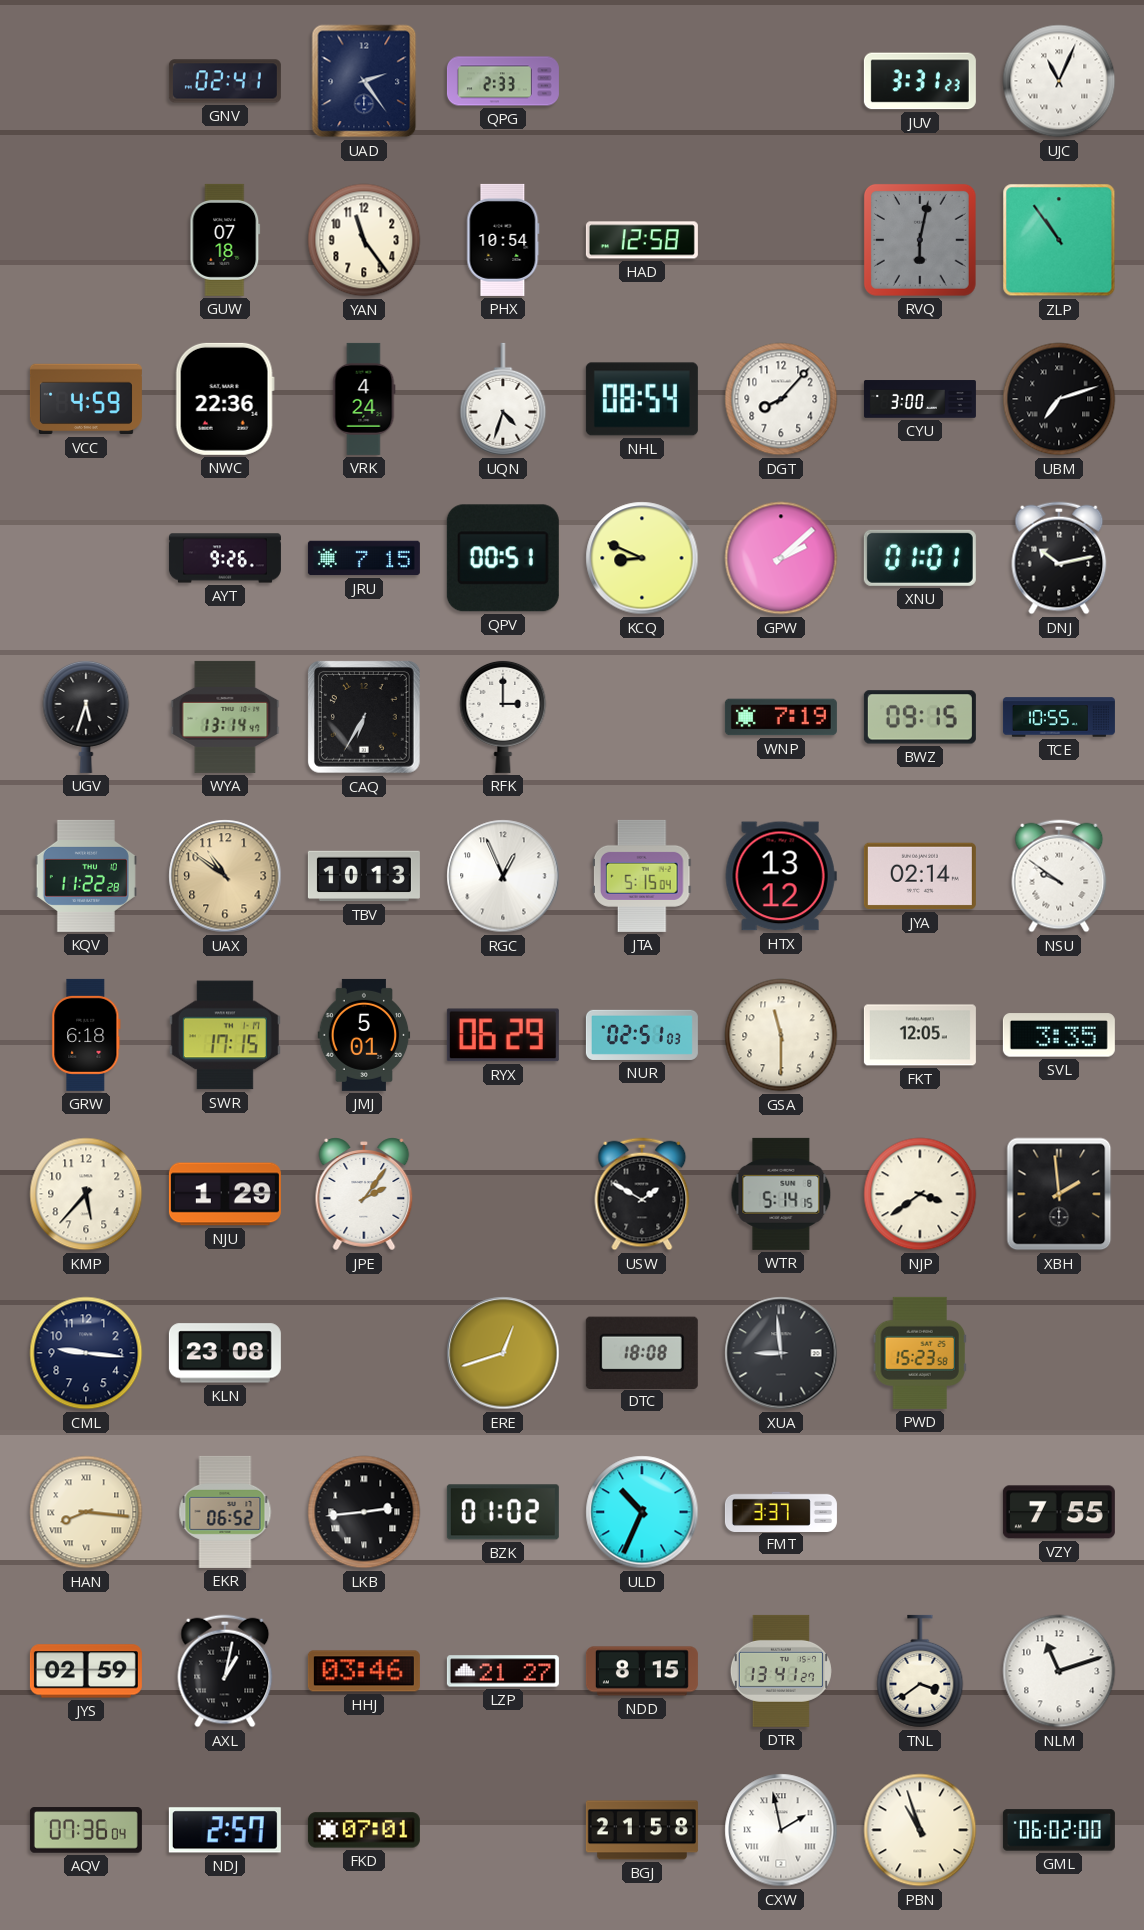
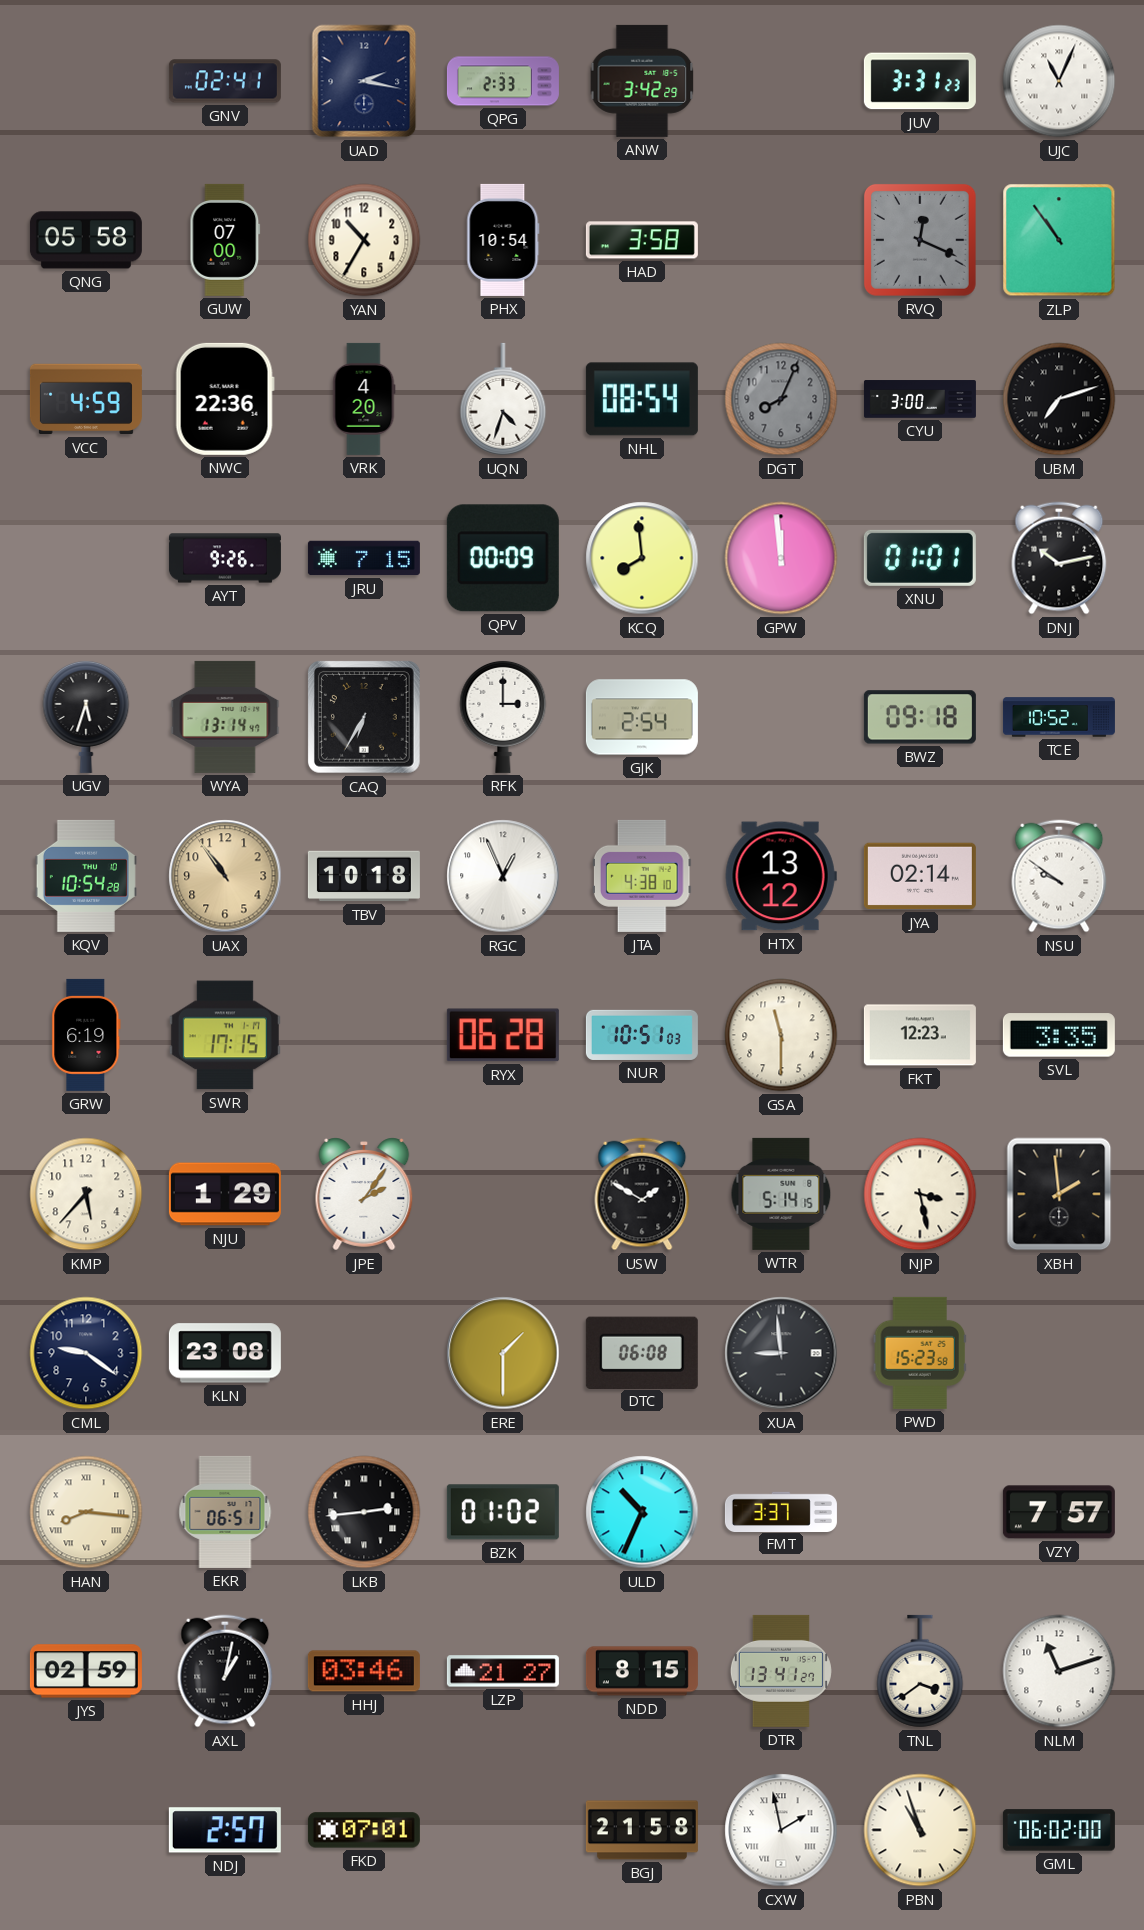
UAD: 2:24 -> 2:17 (364, 81)
ANW: none -> 3:42 (642, 81)
QNG: none -> 05:58 (86, 240)
GUW: 07:18 -> 07:00 (225, 240)
YAN: 11:24 -> 10:35 (364, 240)
HAD: 12:58 -> 3:58 (642, 240)
RVQ: 6:02 -> 12:19 (920, 240)
VRK: 4:24 -> 4:20 (364, 399)
DGT: 8:07 -> 8:04 (781, 399)
DGT dial: white -> grey (781, 399)
QPV: 00:51 -> 00:09 (503, 558)
KCQ: 8:49 -> 7:59 (642, 558)
GPW: 2:08 -> 11:59 (781, 558)
GJK: none -> 2:54 (642, 717)
WNP: 7:19 -> none (781, 717)
BWZ: 09:15 -> 09:18 (920, 717)
TCE: 10:55 -> 10:52 (1059, 717)
KQV: 11:22 -> 10:54 (86, 876)
UAX: 10:51 -> 10:54 (225, 876)
TBV: 10:13 -> 10:18 (364, 876)
JTA: 5:15 -> 4:38 (642, 876)
GRW: 6:18 -> 6:19 (86, 1035)
JMJ: 5:01 -> none (364, 1035)
RYX: 06:29 -> 06:28 (503, 1035)
NUR: 02:51 -> 10:51 (642, 1035)
FKT: 12:05 -> 12:23 (920, 1035)
NJP: 3:39 -> 3:28 (920, 1194)
CML: 9:16 -> 9:21 (86, 1353)
ERE: 12:42 -> 1:30 (503, 1353)
DTC: 18:08 -> 06:08 (642, 1352)
EKR: 06:52 -> 06:51 (225, 1512)
VZY: 7:55 -> 7:57 (1059, 1512)
AQV: 07:36 -> none (86, 1830)
